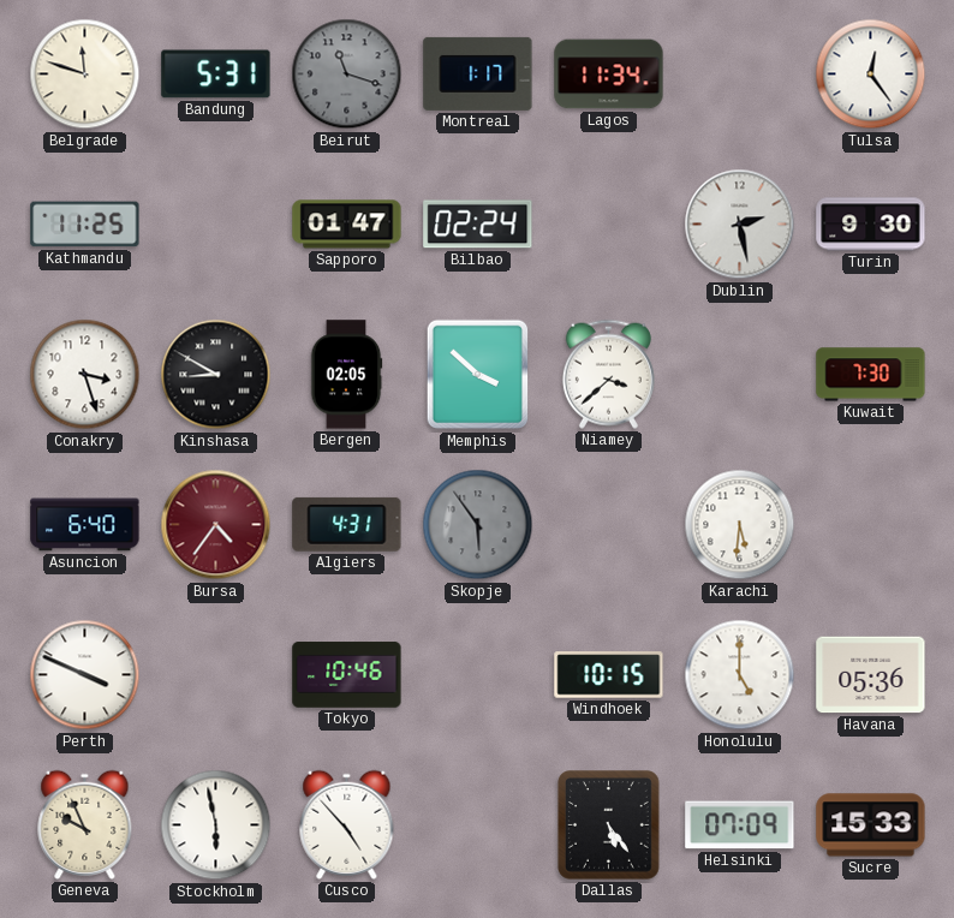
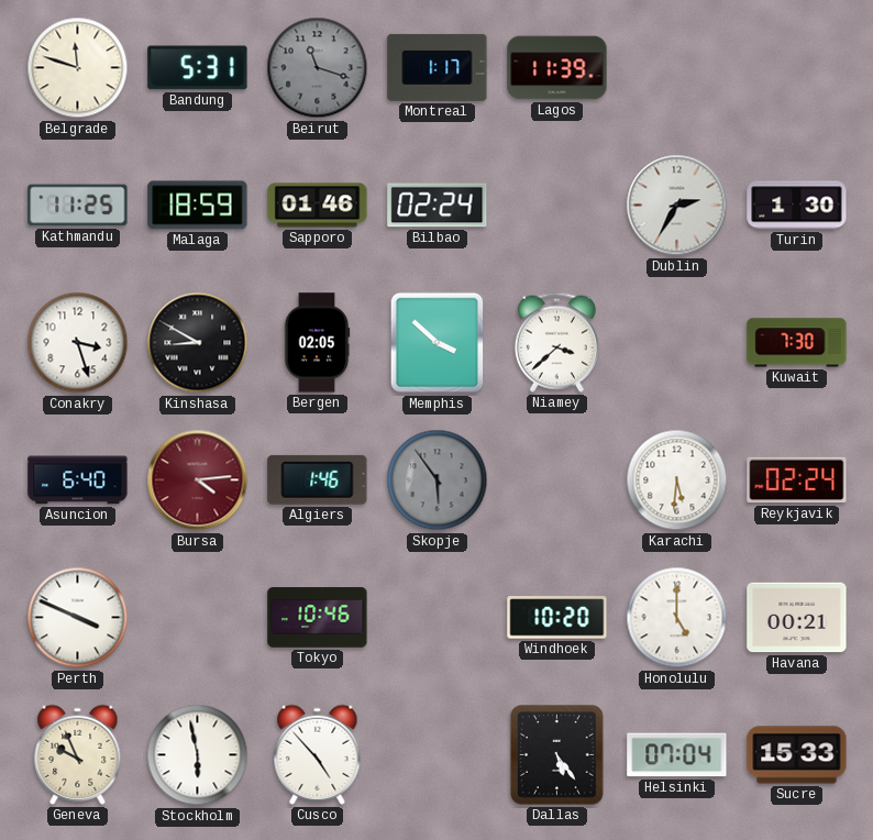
Lagos: 11:34 -> 11:39 (557, 68)
Tulsa: 12:24 -> none (871, 74)
Malaga: none -> 18:59 (198, 206)
Sapporo: 01:47 -> 01:46 (318, 206)
Dublin: 2:28 -> 2:35 (677, 206)
Turin: 9:30 -> 1:30 (797, 206)
Bursa: 4:36 -> 4:14 (198, 480)
Algiers: 4:31 -> 1:46 (318, 479)
Reykjavik: none -> 02:24 (797, 480)
Windhoek: 10:15 -> 10:20 (557, 618)
Havana: 05:36 -> 00:21 (797, 618)
Helsinki: 07:09 -> 07:04 (677, 755)
